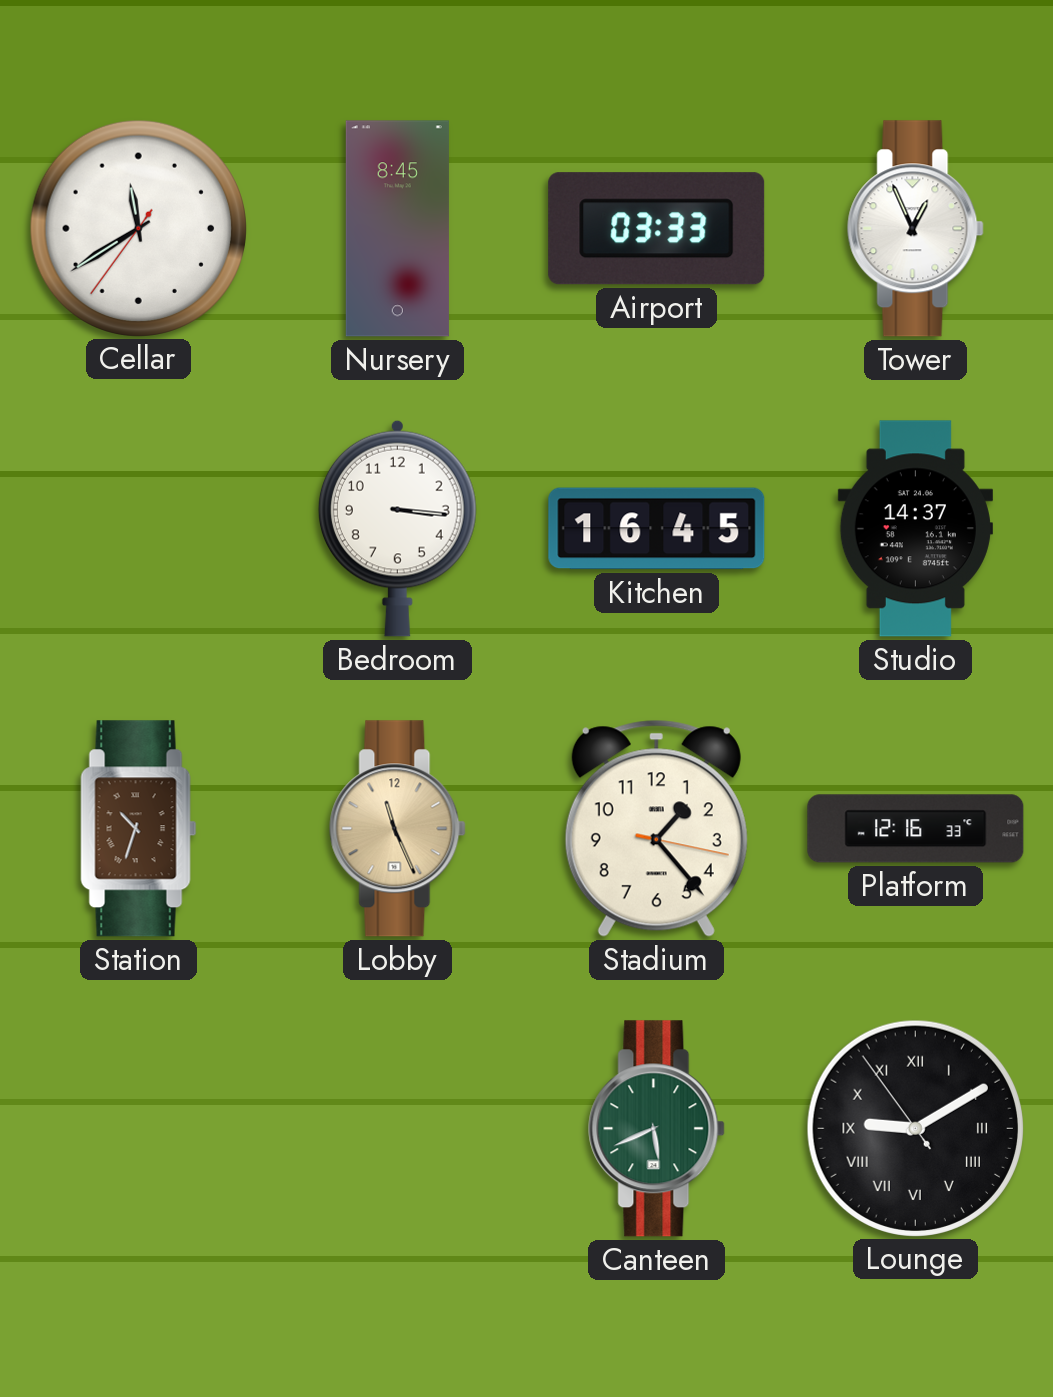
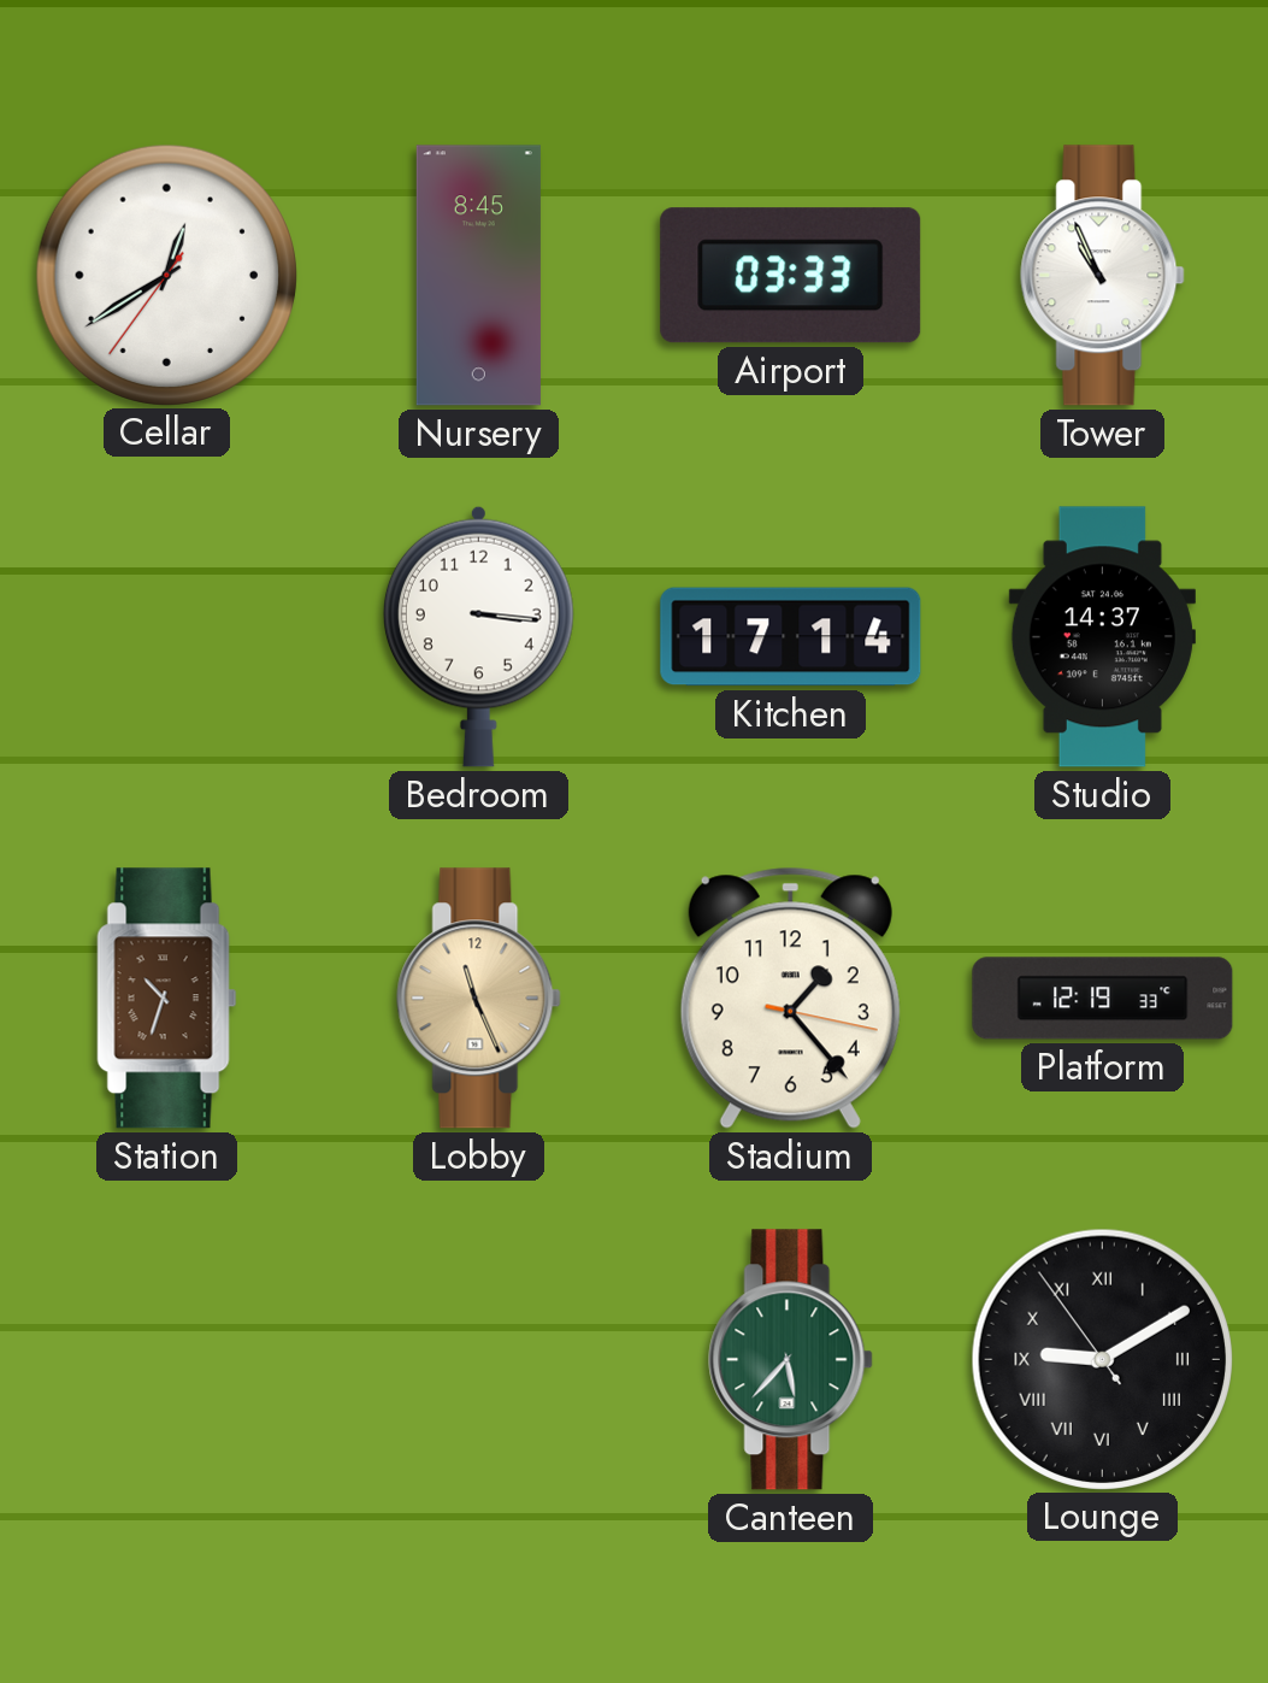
Cellar: 11:39 -> 12:39 (166, 275)
Tower: 12:56 -> 10:56 (1103, 276)
Kitchen: 16:45 -> 17:14 (791, 637)
Platform: 12:16 -> 12:19 (1103, 999)
Canteen: 5:41 -> 5:37 (791, 1360)
